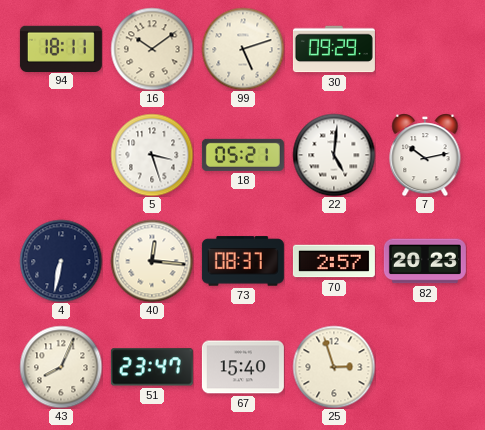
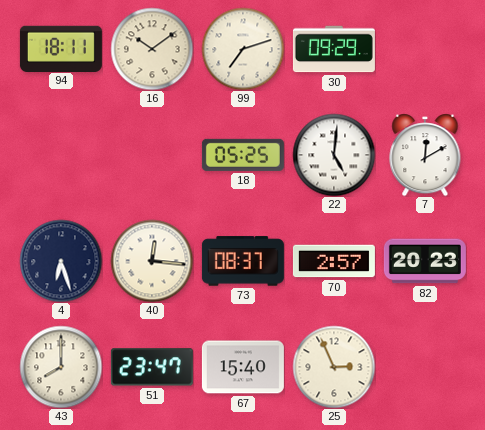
99: 5:12 -> 7:12 (243, 49)
5: 3:27 -> none (152, 155)
18: 05:21 -> 05:25 (243, 155)
7: 10:13 -> 12:10 (425, 155)
4: 6:32 -> 6:27 (61, 261)
43: 8:04 -> 8:00 (61, 367)
25: 2:57 -> 2:56 (334, 367)
